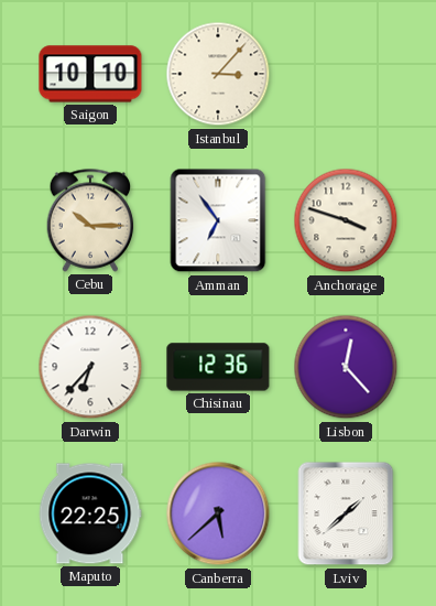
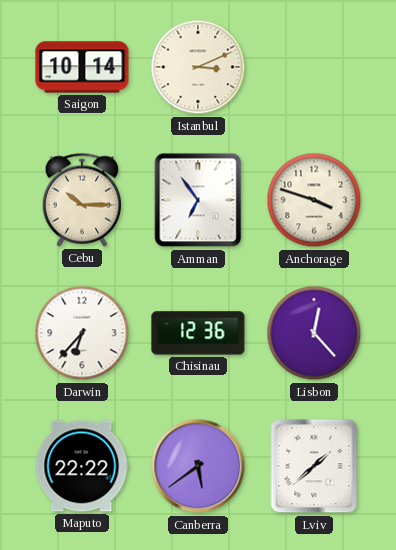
Saigon: 10:10 -> 10:14 (82, 67)
Istanbul: 3:07 -> 3:11 (198, 67)
Maputo: 22:25 -> 22:22 (82, 466)
Canberra: 5:38 -> 5:39 (198, 466)
